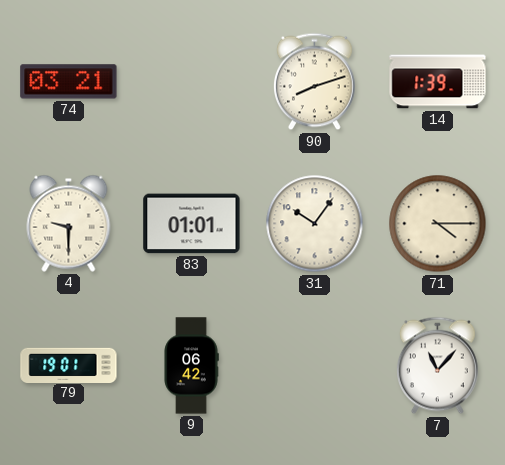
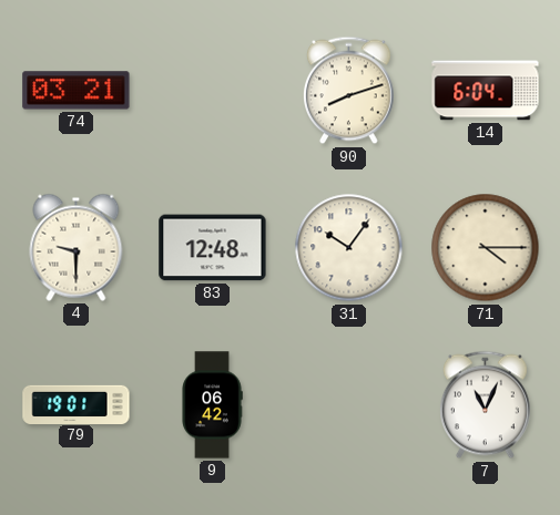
14: 1:39 -> 6:04 (486, 91)
83: 01:01 -> 12:48 (213, 248)
7: 11:07 -> 11:04 (486, 405)
